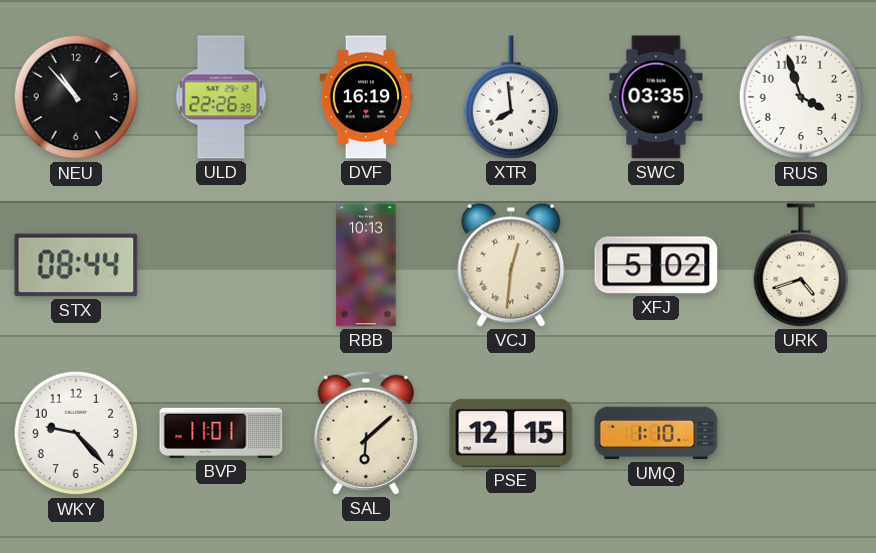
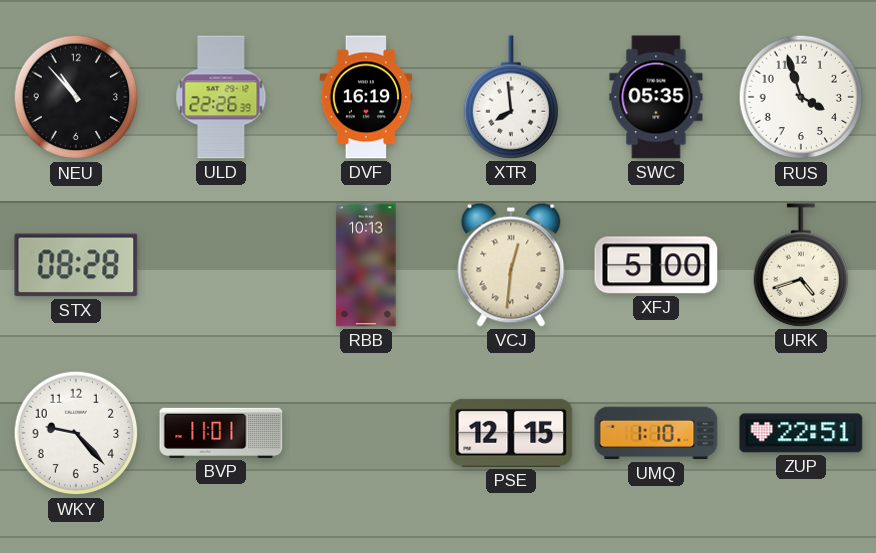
SWC: 03:35 -> 05:35 (656, 97)
STX: 08:44 -> 08:28 (76, 265)
XFJ: 5:02 -> 5:00 (656, 265)
SAL: 6:08 -> none (366, 433)
ZUP: none -> 22:51 (801, 433)
